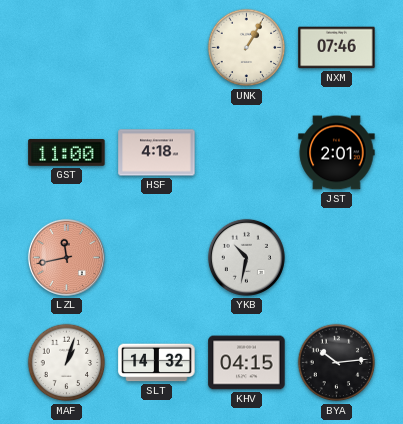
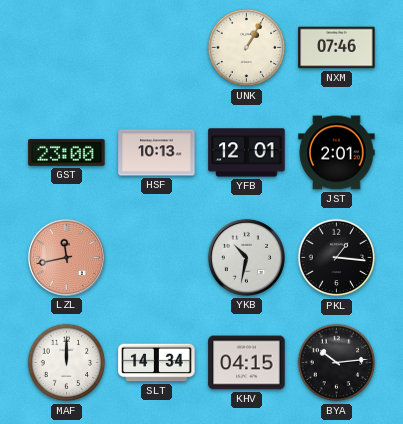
GST: 11:00 -> 23:00 (67, 152)
HSF: 4:18 -> 10:13 (157, 153)
YFB: none -> 12:01 (247, 153)
PKL: none -> 1:16 (337, 258)
MAF: 1:03 -> 12:00 (67, 363)
SLT: 14:32 -> 14:34 (157, 363)
